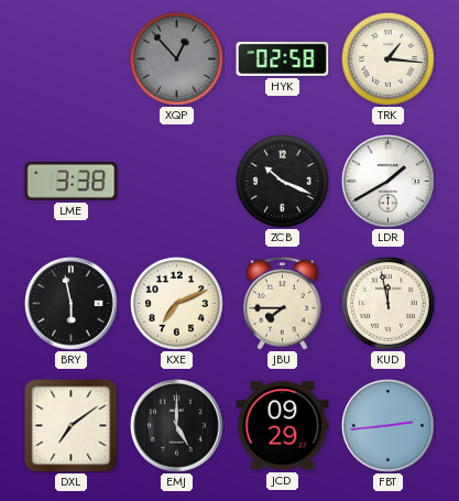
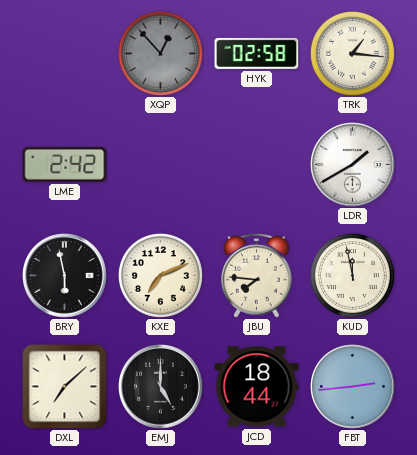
LME: 3:38 -> 2:42 (65, 164)
ZCB: 10:19 -> none (282, 181)
JBU: 7:45 -> 7:46 (257, 275)
DXL: 7:09 -> 7:08 (65, 387)
JCD: 09:29 -> 18:44 (257, 387)
